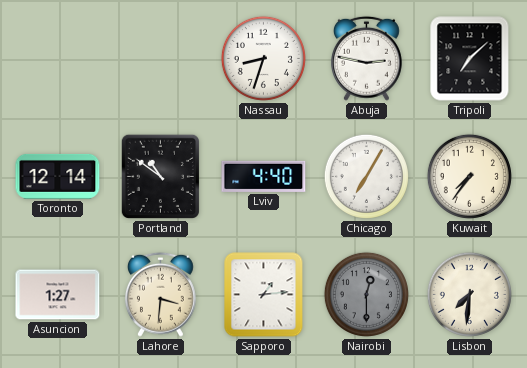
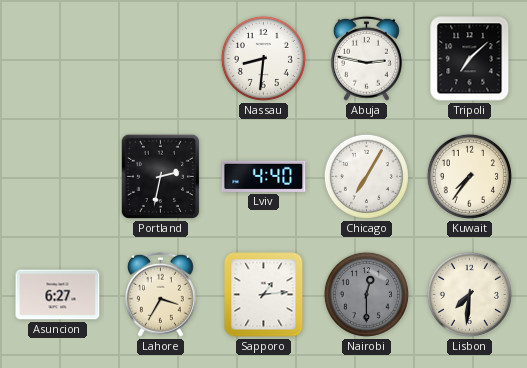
Nassau: 8:33 -> 8:31 (263, 58)
Toronto: 12:14 -> none (58, 176)
Portland: 10:51 -> 2:32 (160, 176)
Asuncion: 1:27 -> 6:27 (58, 295)
Lahore: 3:31 -> 3:35 (160, 294)
